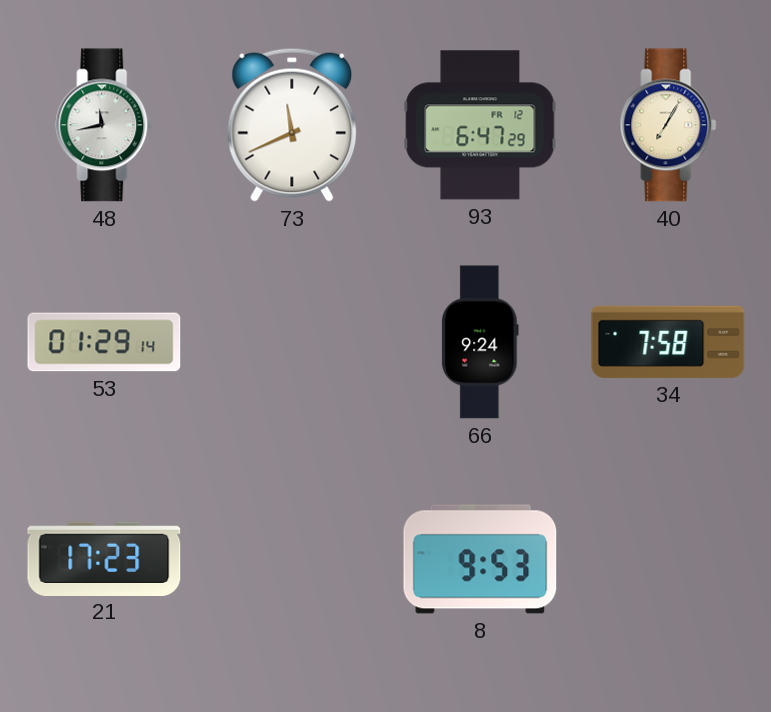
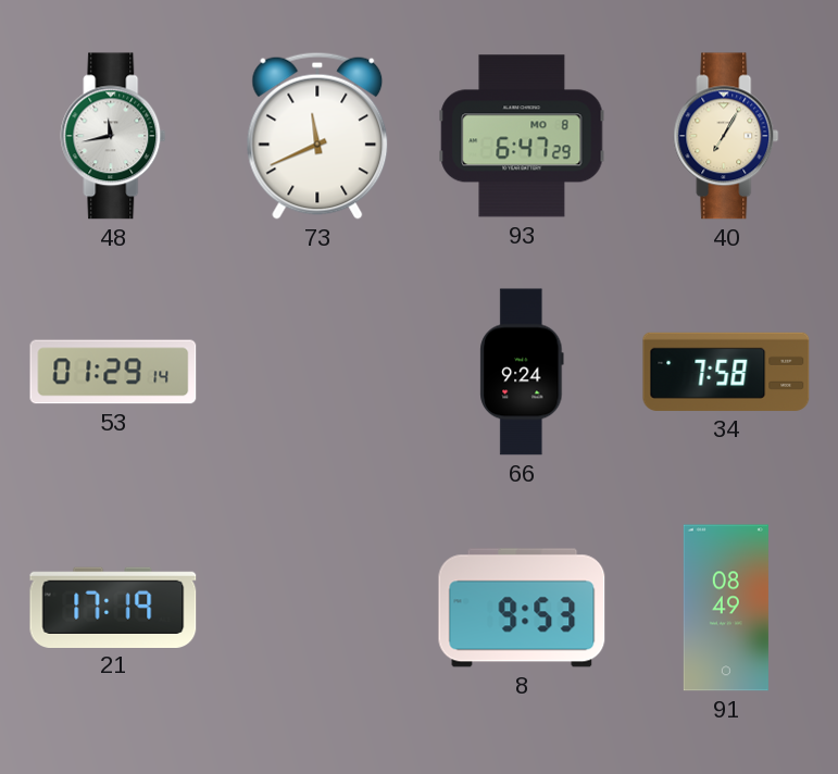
93 date: FR 12 -> MO 8 (522, 136)
21: 17:23 -> 17:19 (113, 607)
91: none -> 08:49 (726, 608)
